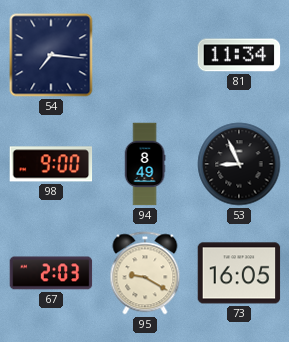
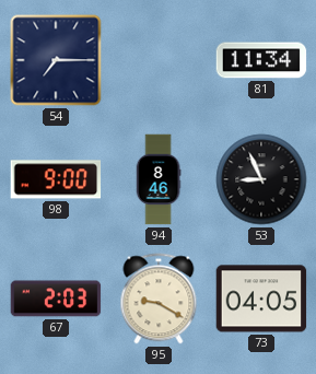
54: 7:16 -> 7:15 (56, 60)
94: 8:49 -> 8:46 (159, 179)
73: 16:05 -> 04:05 (261, 299)
